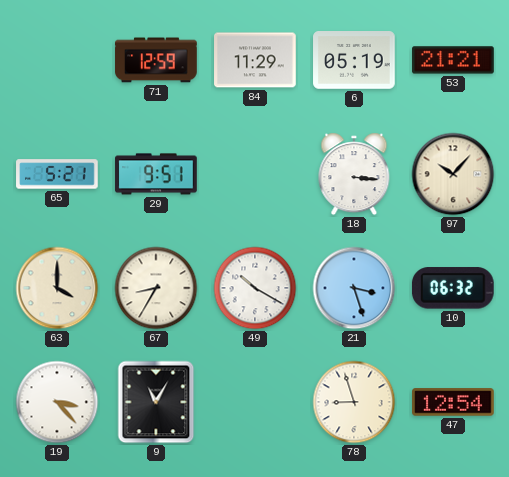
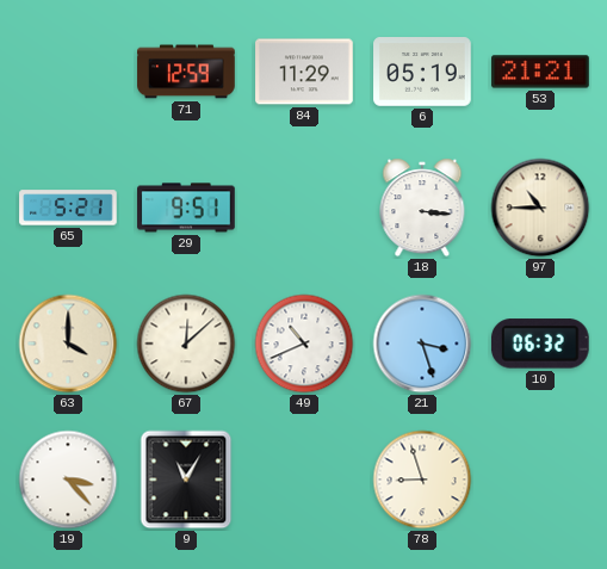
97: 10:07 -> 10:45 (540, 208)
67: 8:35 -> 12:08 (186, 344)
49: 10:20 -> 10:41 (304, 344)
47: 12:54 -> none (453, 402)
